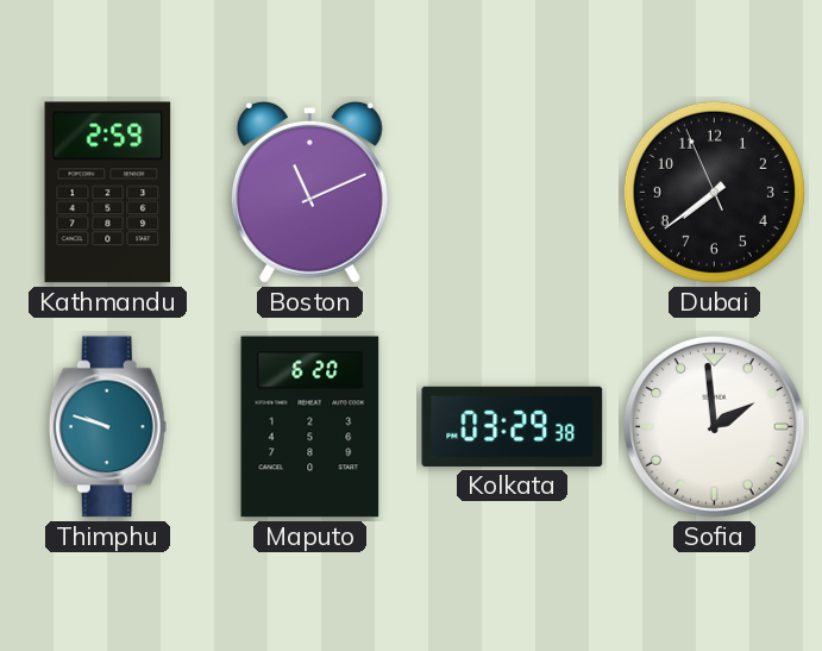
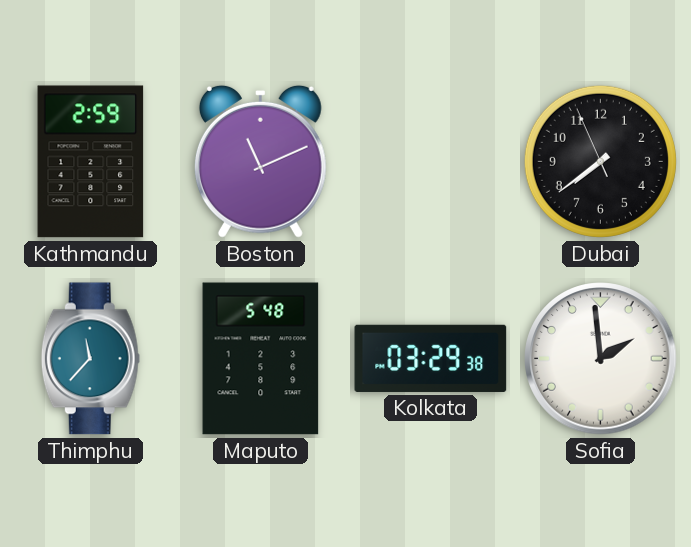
Thimphu: 9:48 -> 11:37 (90, 359)
Maputo: 6:20 -> 5:48 (261, 359)
